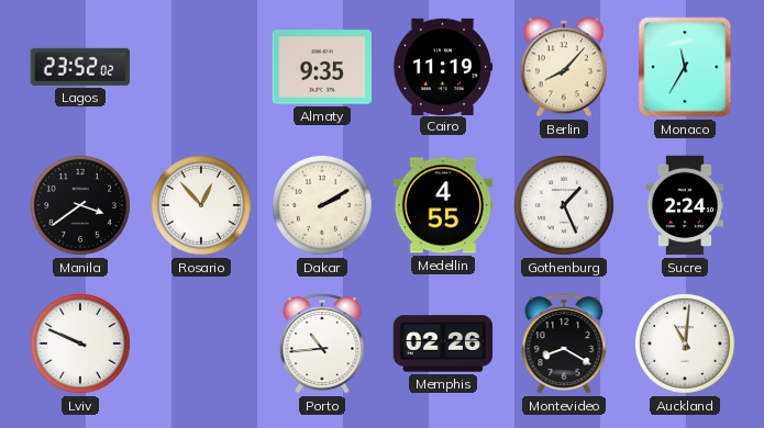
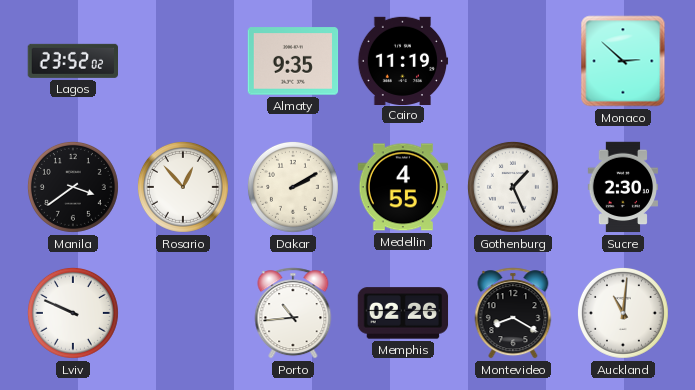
Berlin: 8:07 -> none (564, 67)
Monaco: 11:35 -> 2:52 (623, 61)
Sucre: 2:24 -> 2:30 (623, 187)
